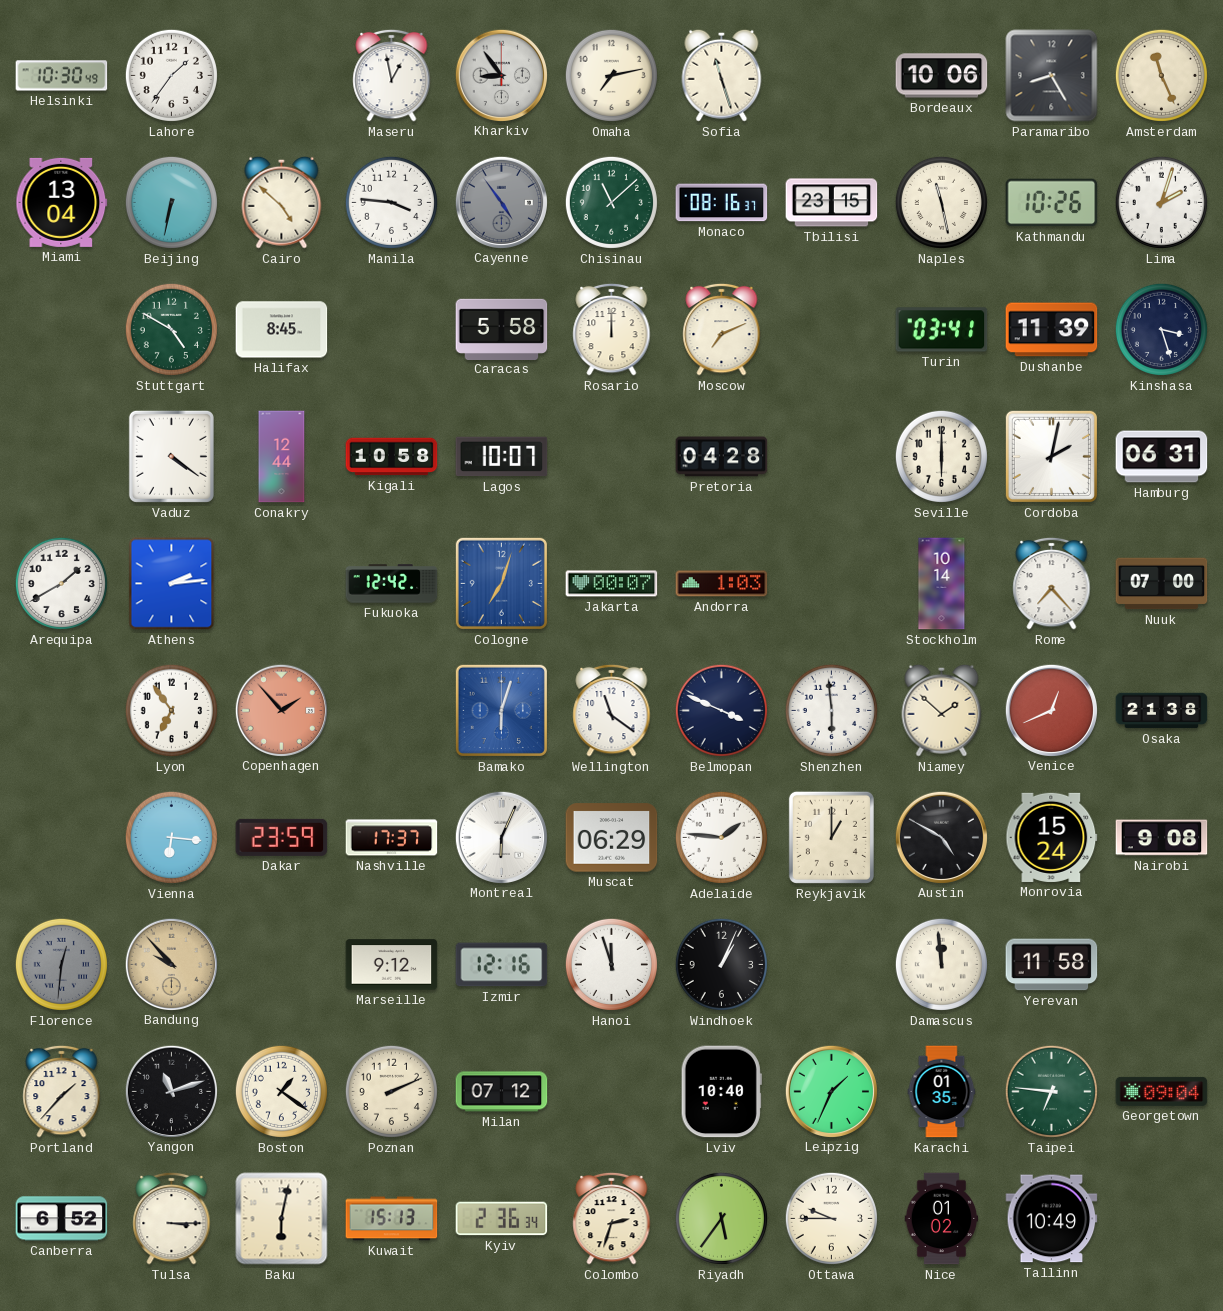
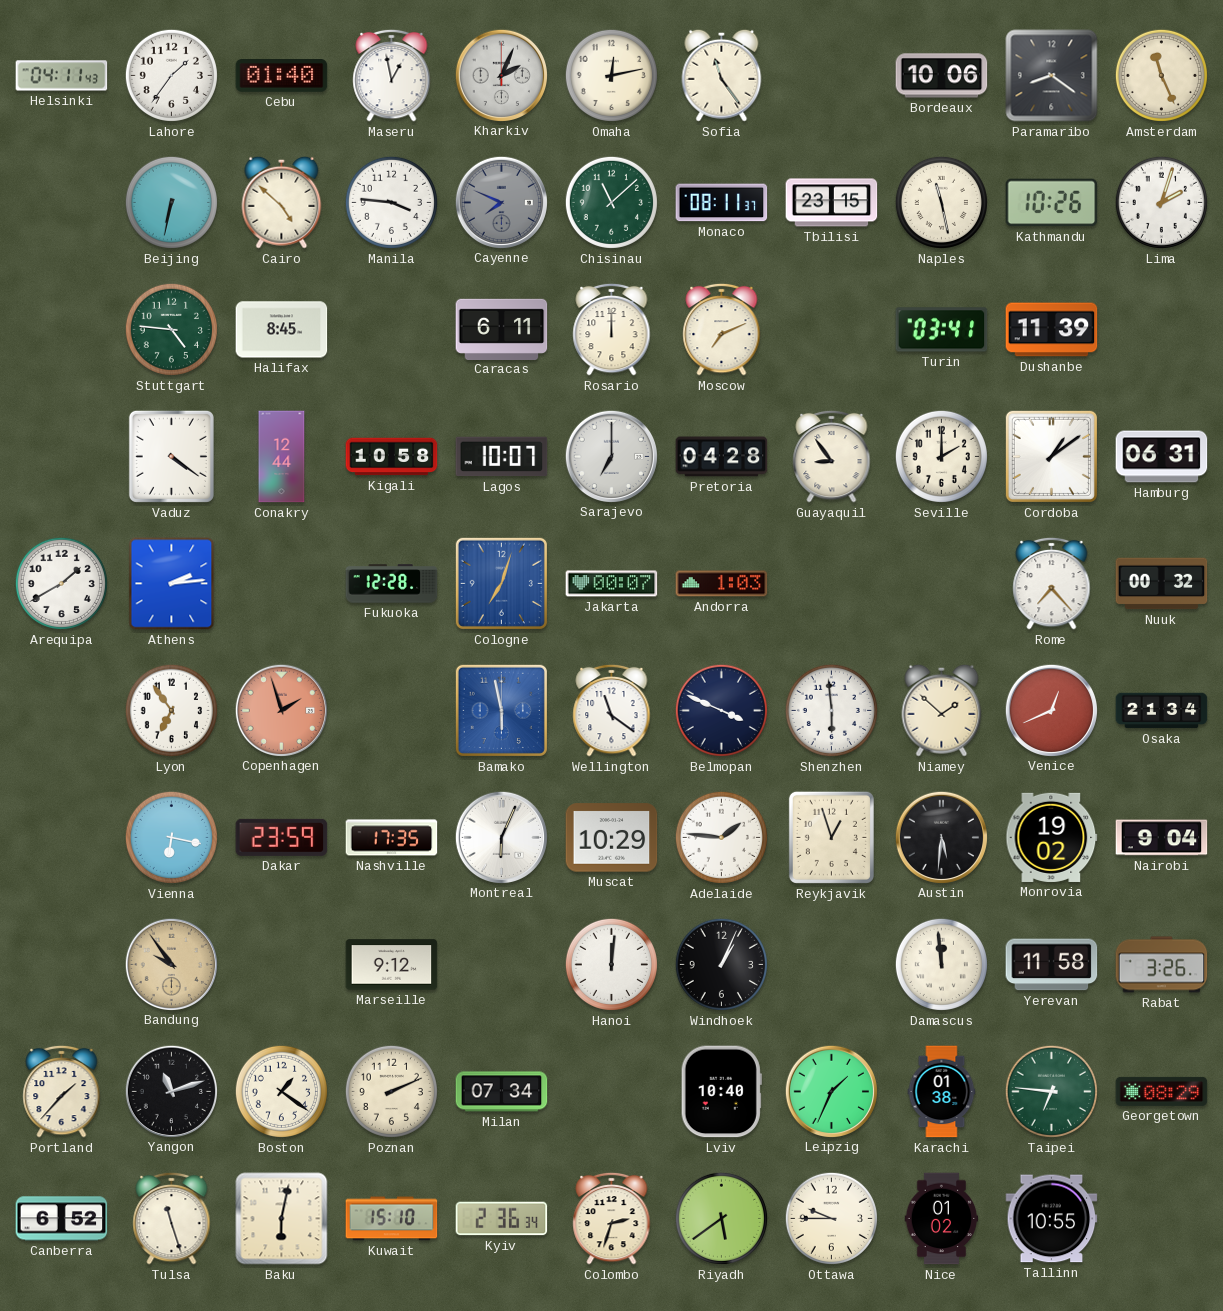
Helsinki: 10:30 -> 04:11 (62, 76)
Cebu: none -> 01:40 (282, 76)
Kharkiv: 8:54 -> 2:04 (501, 75)
Omaha: 7:13 -> 12:13 (611, 75)
Sofia: 11:27 -> 11:24 (722, 75)
Paramaribo: 8:25 -> 8:21 (1052, 76)
Miami: 13:04 -> none (62, 202)
Cayenne: 4:54 -> 7:49 (501, 202)
Monaco: 08:16 -> 08:11 (722, 203)
Stuttgart: 4:50 -> 4:46 (171, 329)
Caracas: 5:58 -> 6:11 (502, 329)
Kinshasa: 3:27 -> none (1161, 329)
Sarajevo: none -> 7:00 (611, 456)
Guayaquil: none -> 8:54 (832, 456)
Seville: 6:00 -> 2:00 (941, 456)
Cordoba: 2:02 -> 1:09 (1051, 456)
Fukuoka: 12:42 -> 12:28 (392, 584)
Stockholm: 10:14 -> none (942, 584)
Nuuk: 07:00 -> 00:32 (1162, 584)
Copenhagen: 1:53 -> 1:57 (281, 710)
Bamako: 6:03 -> 5:58 (501, 710)
Osaka: 21:38 -> 21:34 (1162, 711)
Vienna: 6:16 -> 6:17 (171, 837)
Nashville: 17:37 -> 17:35 (392, 838)
Muscat: 06:29 -> 10:29 (612, 838)
Reykjavik: 1:00 -> 12:57 (831, 837)
Austin: 4:50 -> 5:31 (941, 837)
Monrovia: 15:24 -> 19:02 (1052, 837)
Nairobi: 9:08 -> 9:04 (1162, 838)
Florence: 12:31 -> none (61, 964)
Bandung: 9:53 -> 9:54 (171, 964)
Izmir: 12:16 -> none (502, 965)
Hanoi: 11:57 -> 12:01 (611, 964)
Rabat: none -> 3:26 (1162, 965)
Milan: 07:12 -> 07:34 (502, 1092)
Karachi: 01:35 -> 01:38 (942, 1092)
Georgetown: 09:04 -> 08:29 (1162, 1091)
Tulsa: 3:15 -> 11:27 (172, 1218)
Kuwait: 15:13 -> 15:10 (392, 1219)
Riyadh: 5:36 -> 5:39 (721, 1218)
Tallinn: 10:49 -> 10:55 (1052, 1219)
